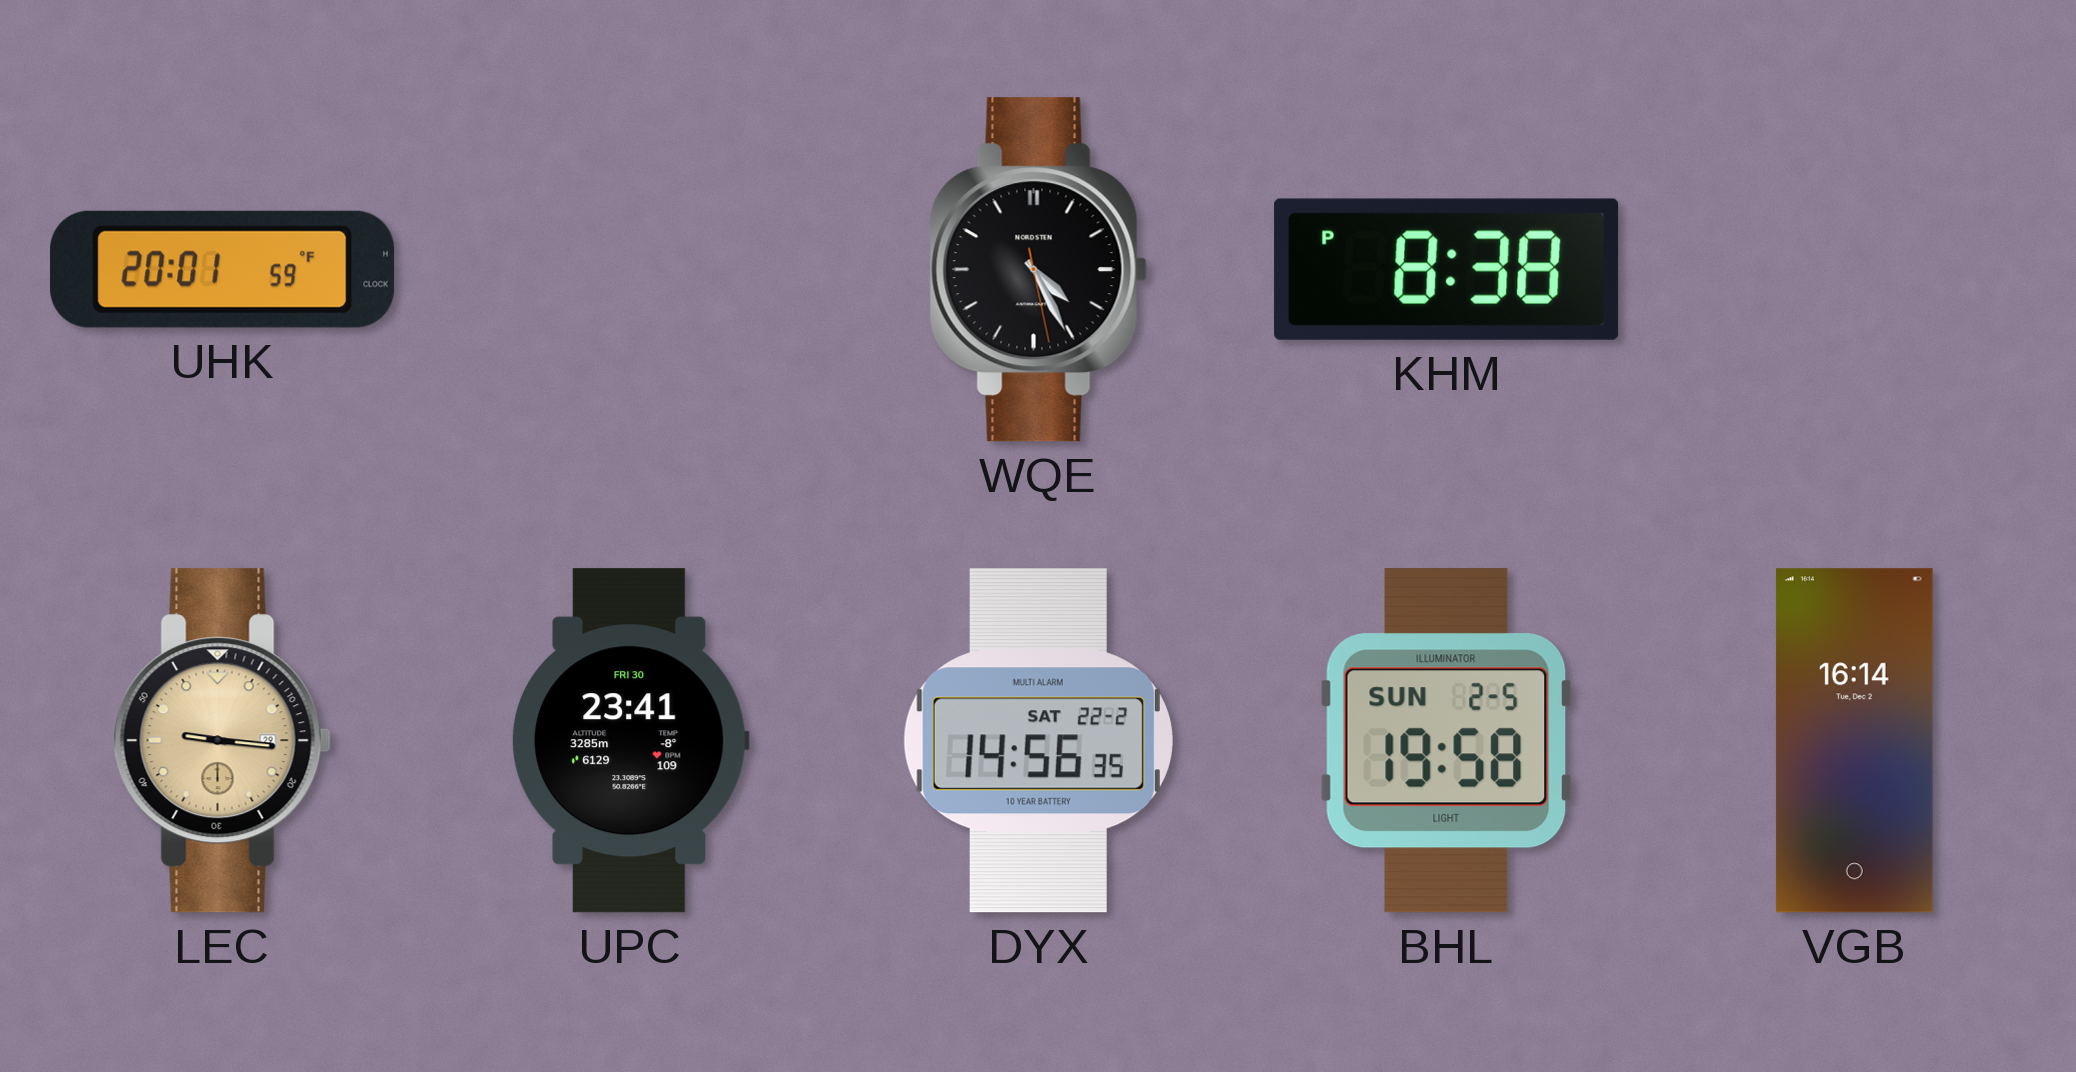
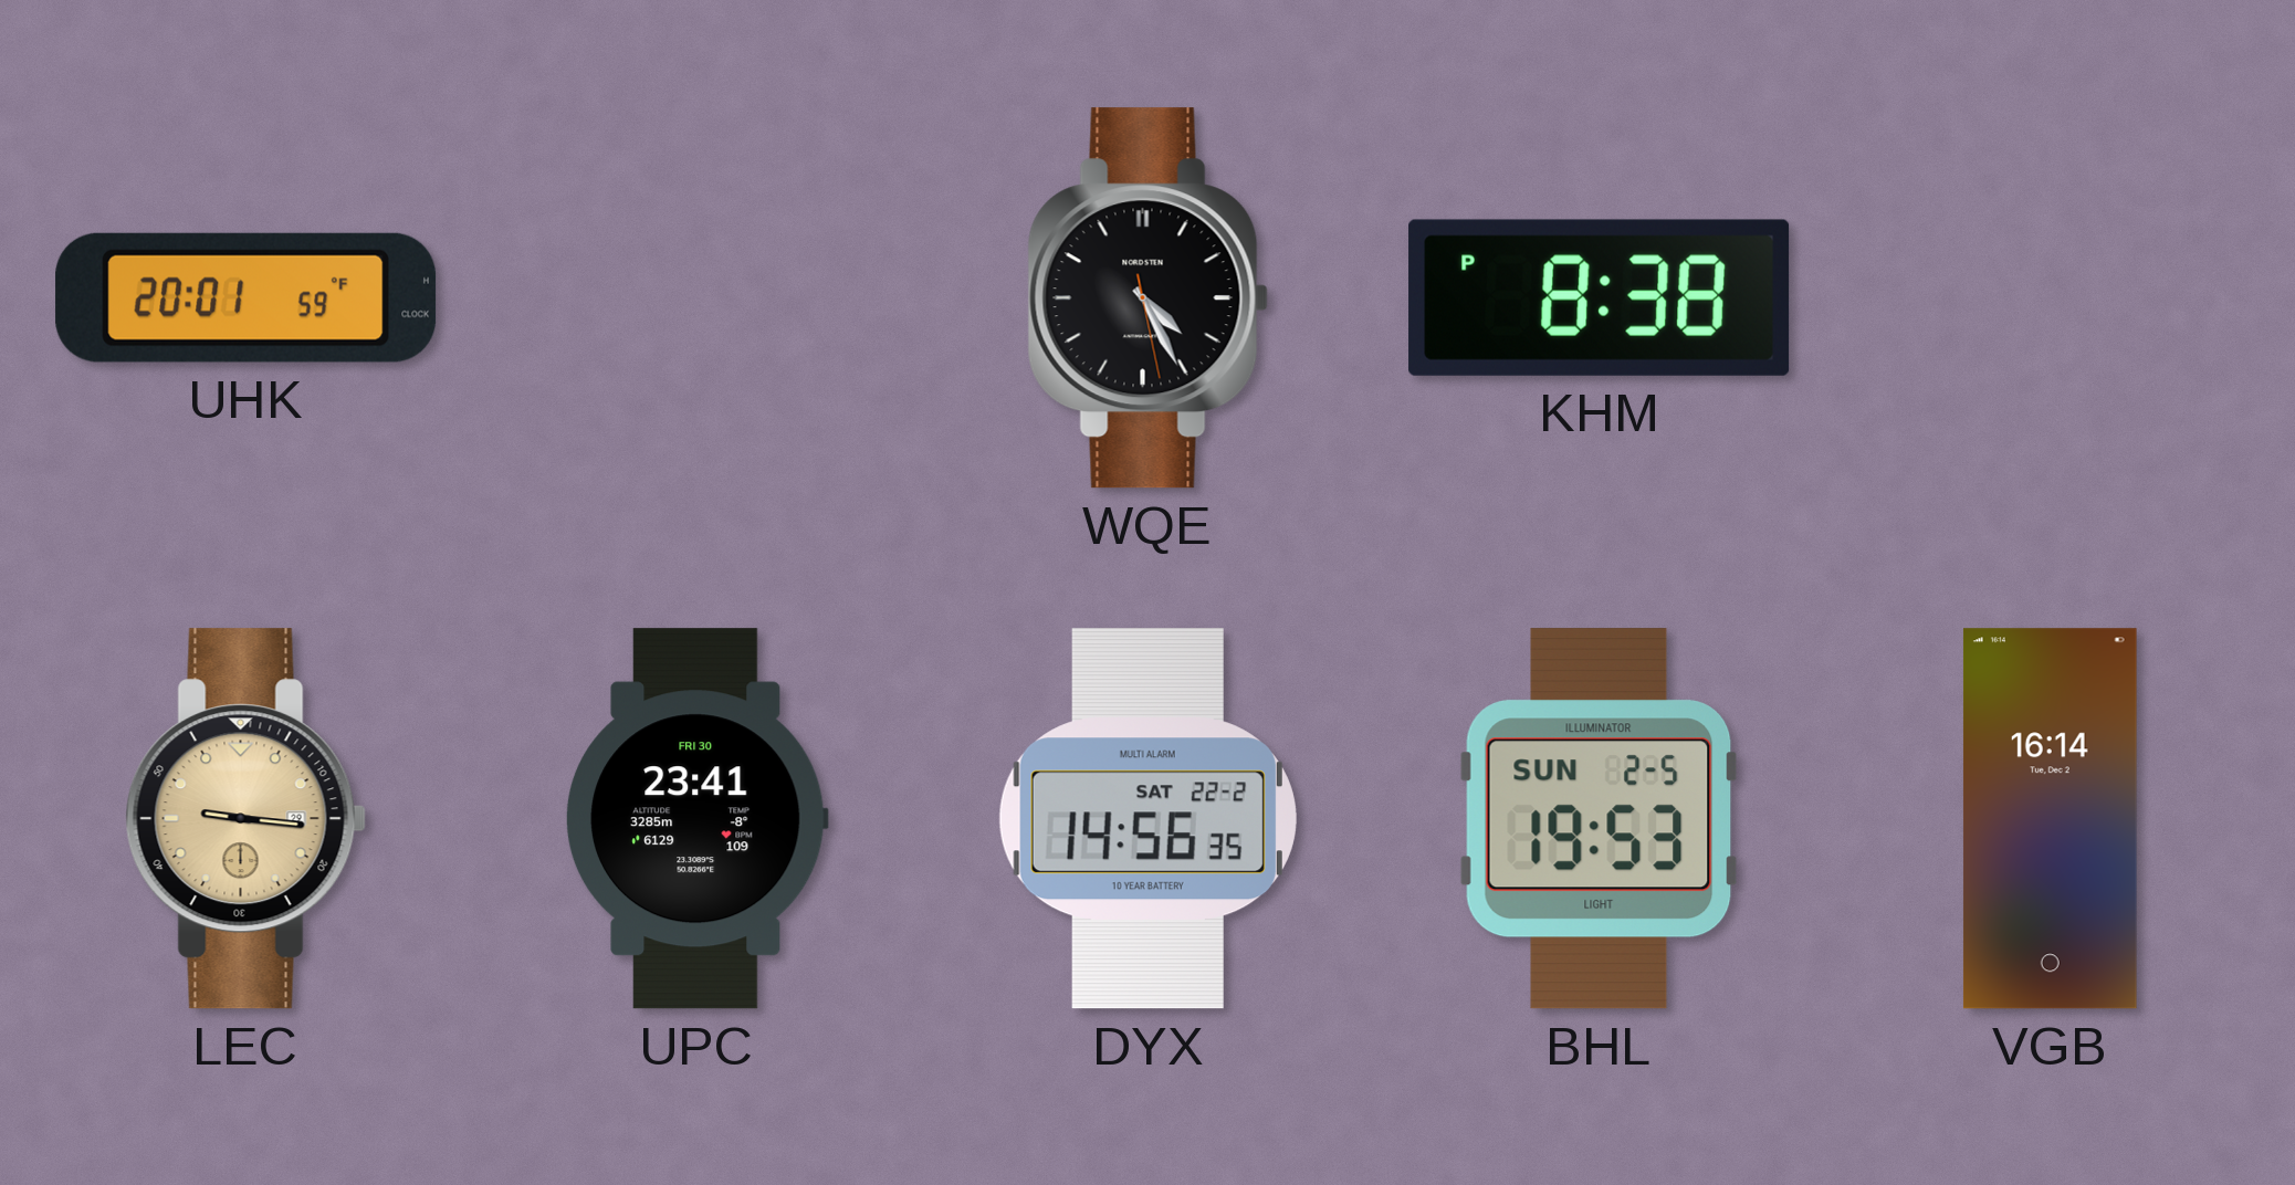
BHL: 19:58 -> 19:53 (1600, 819)
